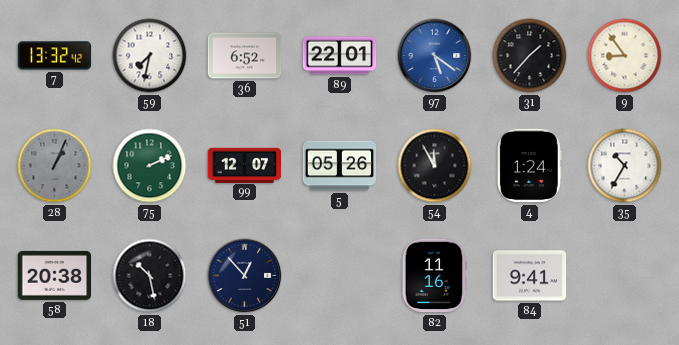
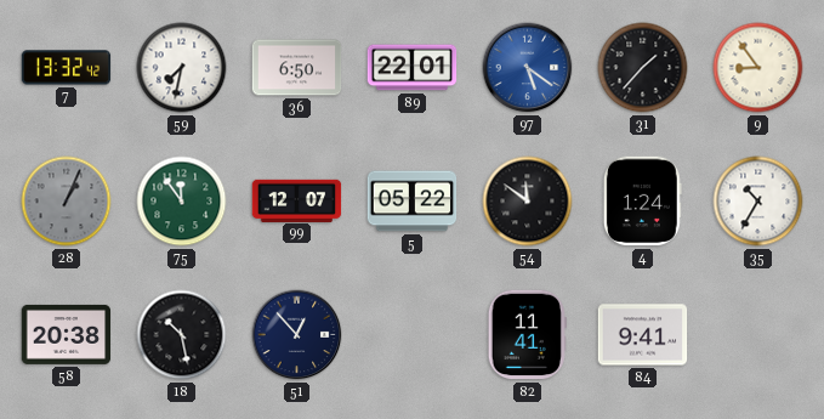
36: 6:52 -> 6:50 (297, 68)
75: 2:11 -> 11:54 (182, 202)
5: 05:26 -> 05:22 (413, 202)
54: 11:55 -> 11:51 (528, 202)
82: 11:16 -> 11:41 (527, 335)
